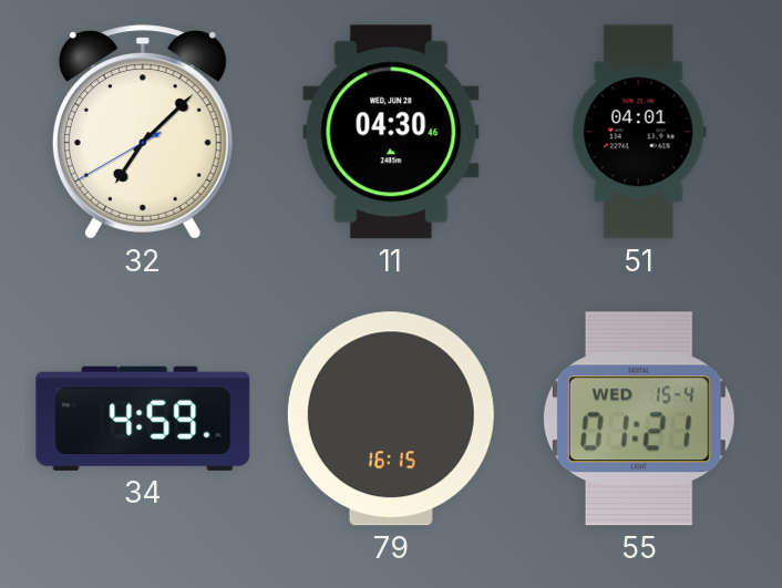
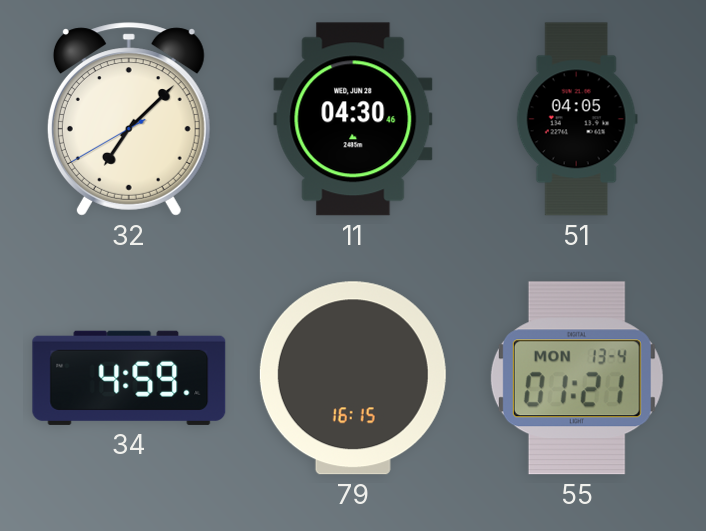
51: 04:01 -> 04:05 (577, 119)
55 date: WED 15-4 -> MON 13-4 (577, 378)
